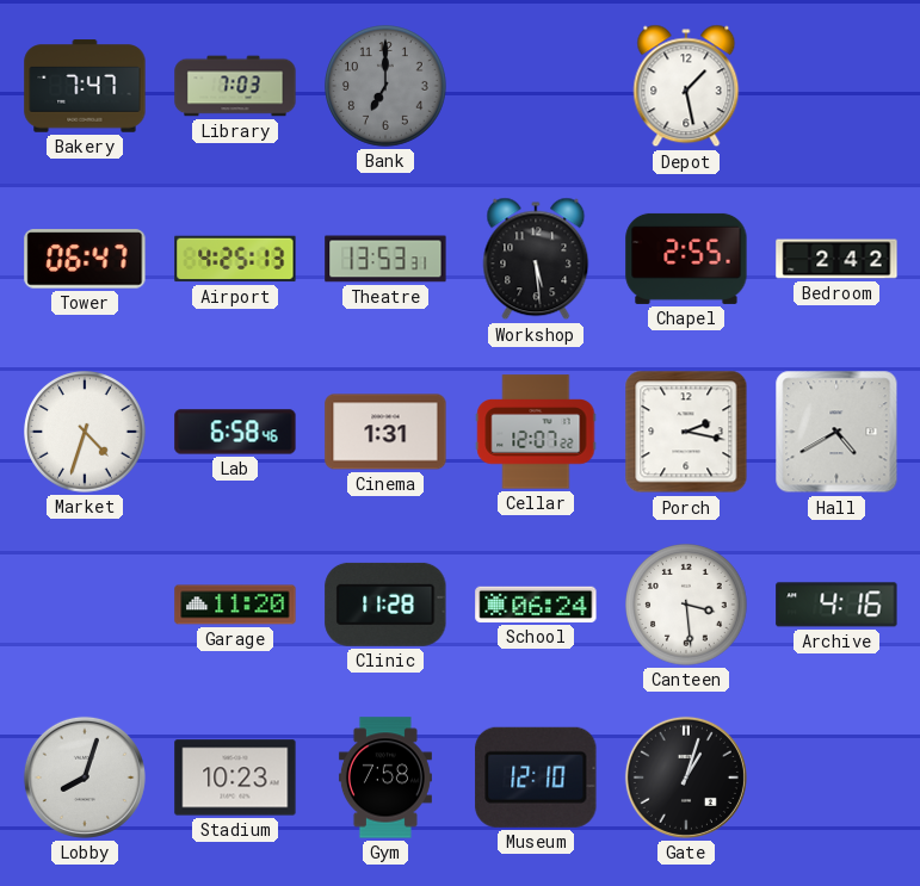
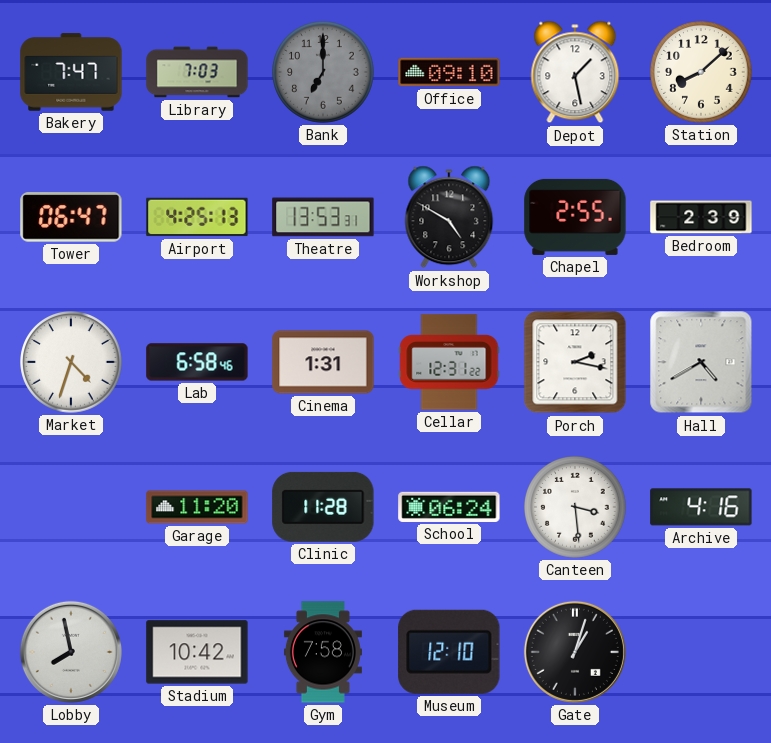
Office: none -> 09:10 (449, 72)
Station: none -> 8:08 (701, 72)
Workshop: 5:29 -> 4:50 (449, 217)
Bedroom: 2:42 -> 2:39 (701, 217)
Cellar: 12:07 -> 12:31 (449, 362)
Lobby: 8:03 -> 7:58 (71, 652)
Stadium: 10:23 -> 10:42 (197, 652)
